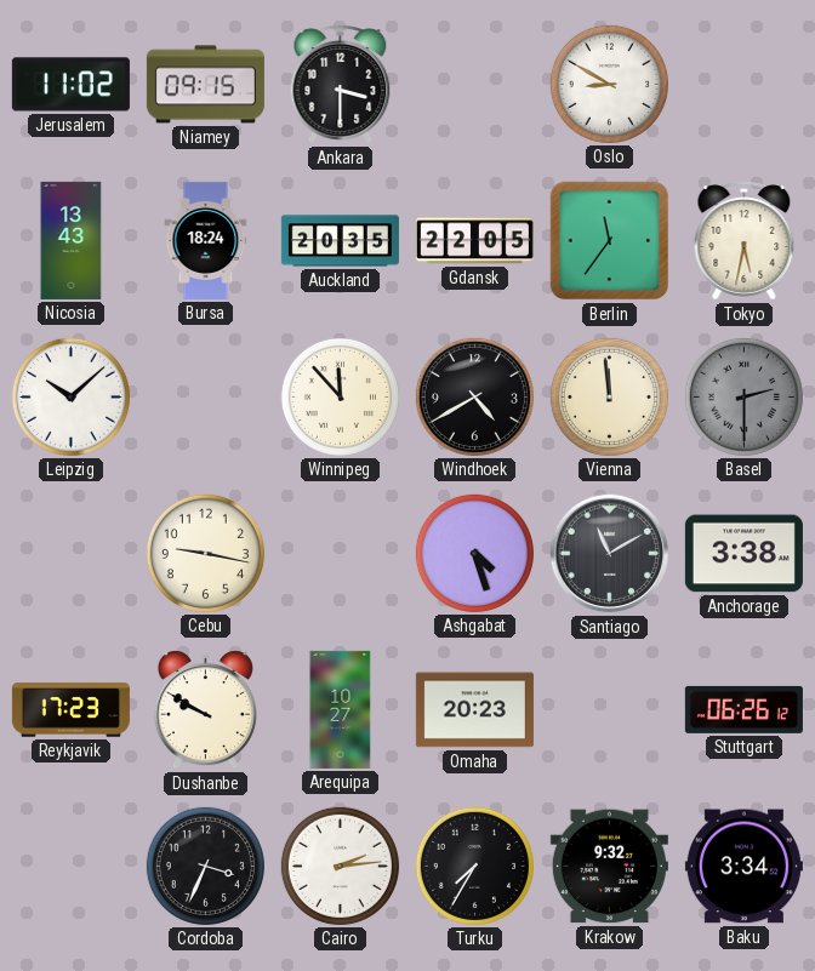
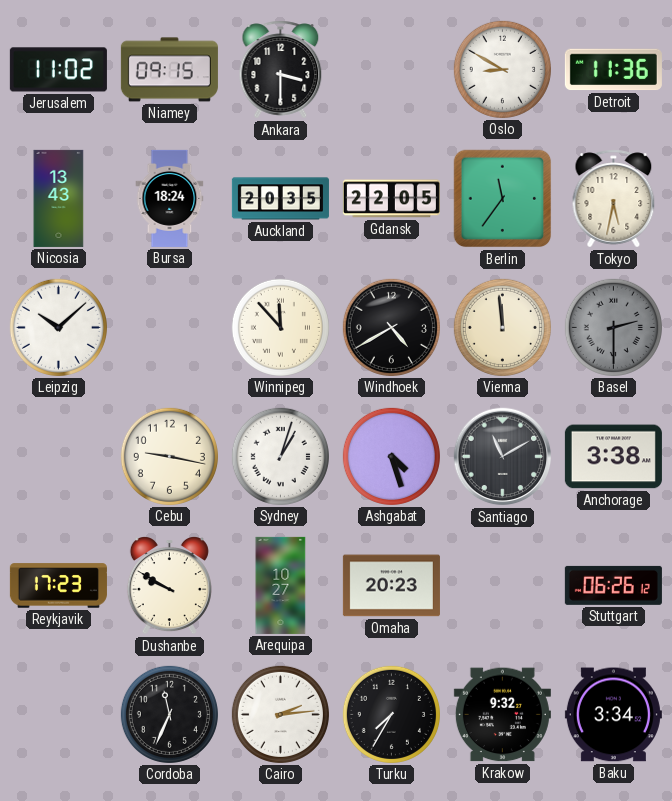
Detroit: none -> 11:36 (613, 70)
Sydney: none -> 1:03 (280, 456)
Cordoba: 3:34 -> 11:34 (169, 714)
